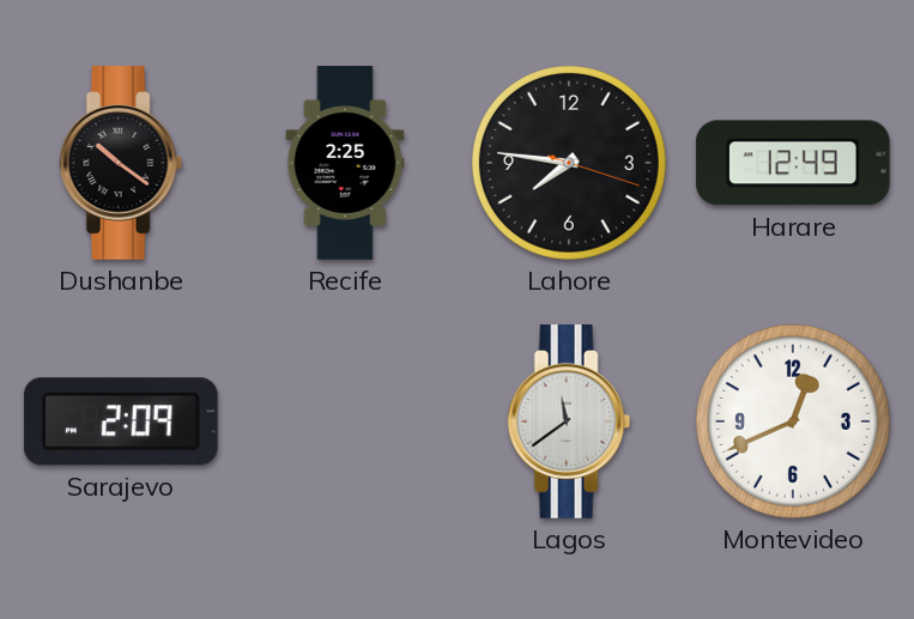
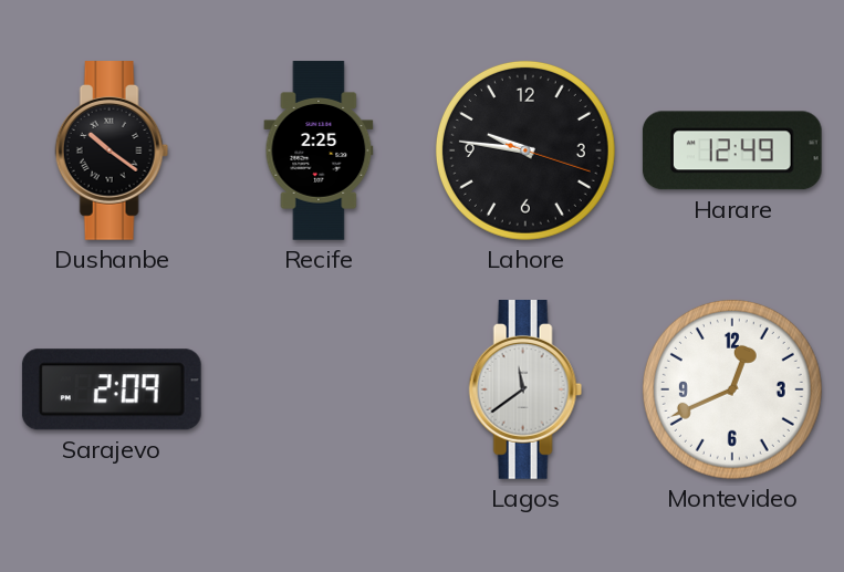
Lahore: 7:46 -> 9:46 (525, 150)
